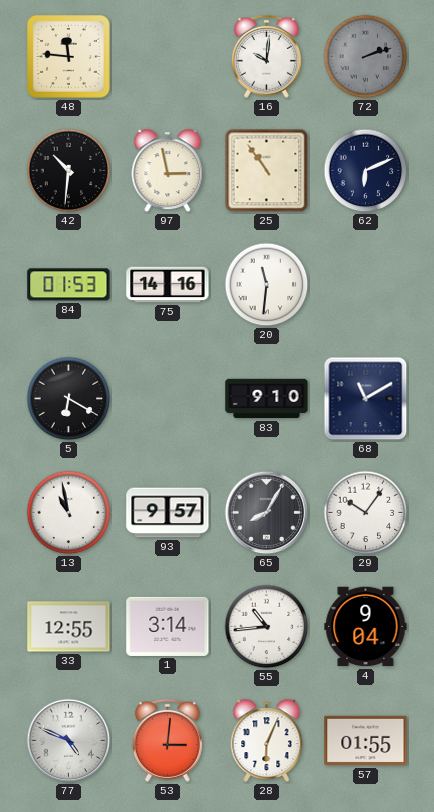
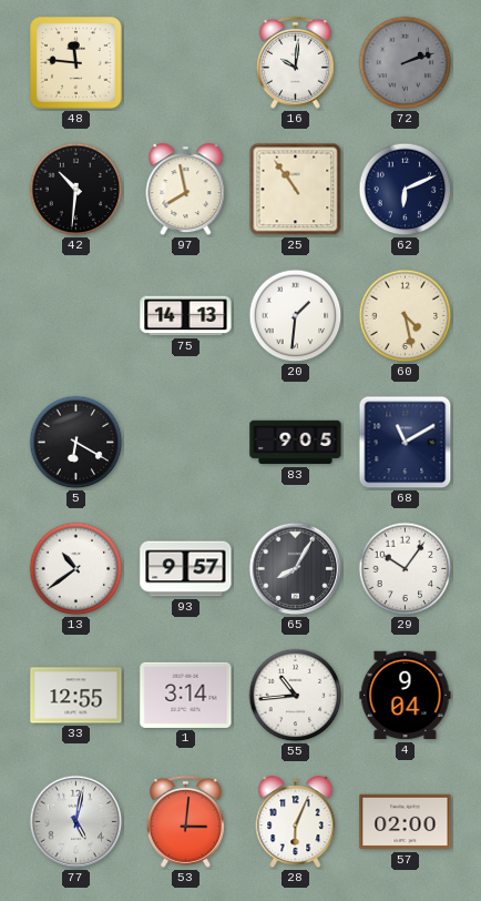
97: 2:58 -> 7:58 (186, 190)
84: 01:53 -> none (69, 285)
75: 14:16 -> 14:13 (186, 316)
20: 11:31 -> 1:31 (296, 316)
60: none -> 4:28 (406, 316)
83: 9:10 -> 9:05 (296, 443)
13: 10:58 -> 10:39 (76, 569)
77: 4:49 -> 5:02 (76, 822)
57: 01:55 -> 02:00 (406, 822)
